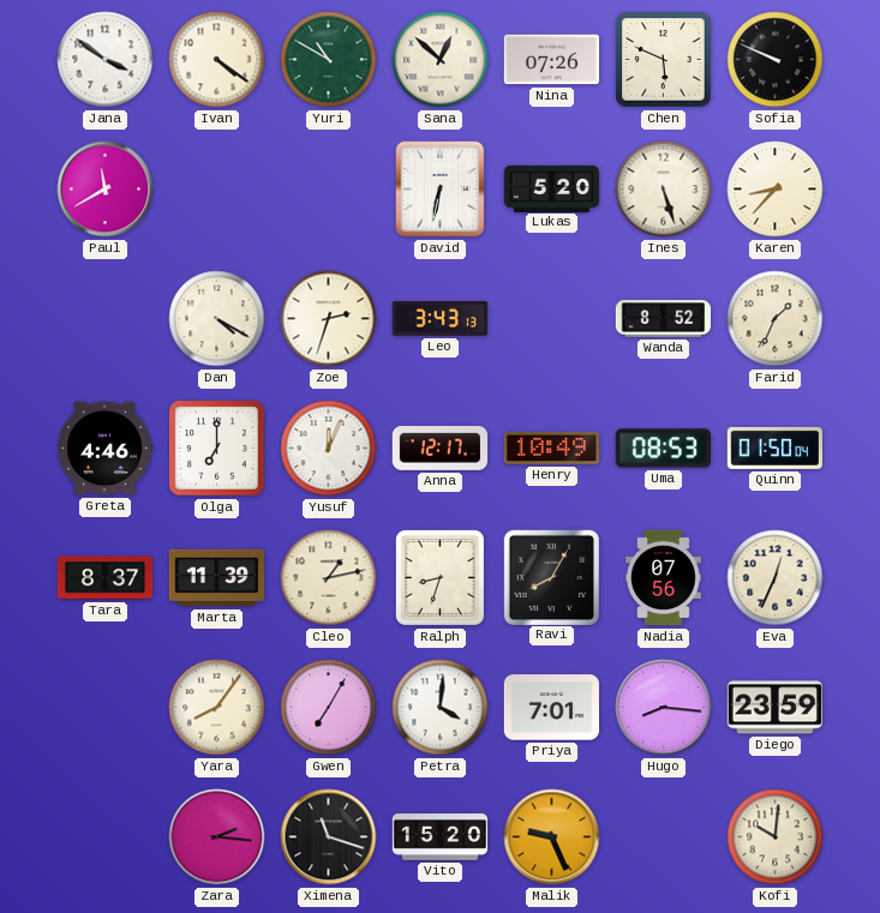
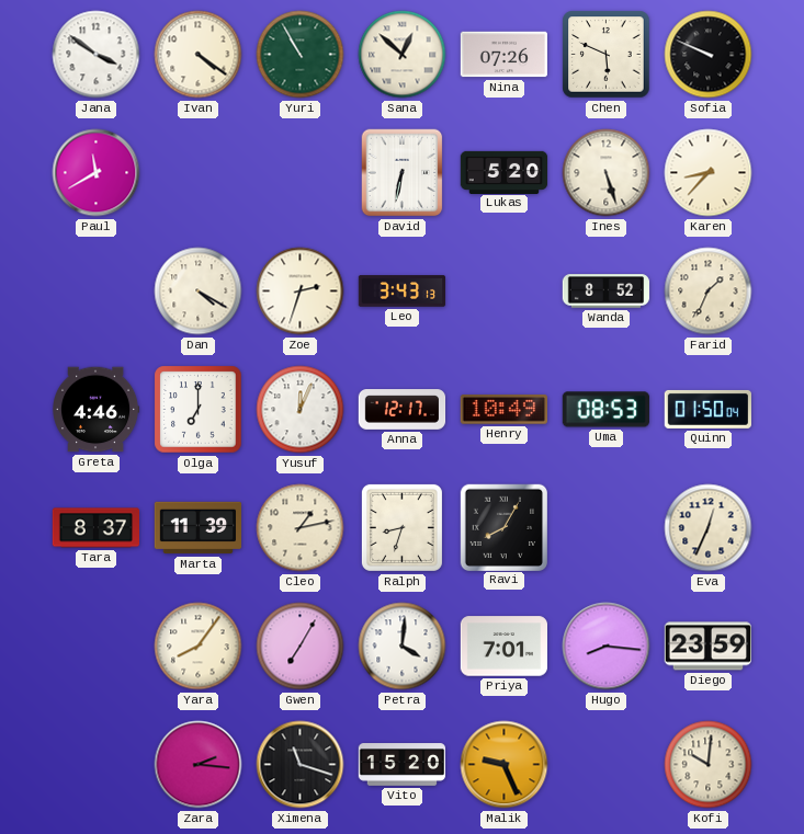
Yuri: 10:50 -> 10:55 (301, 55)
Nadia: 07:56 -> none (664, 578)
